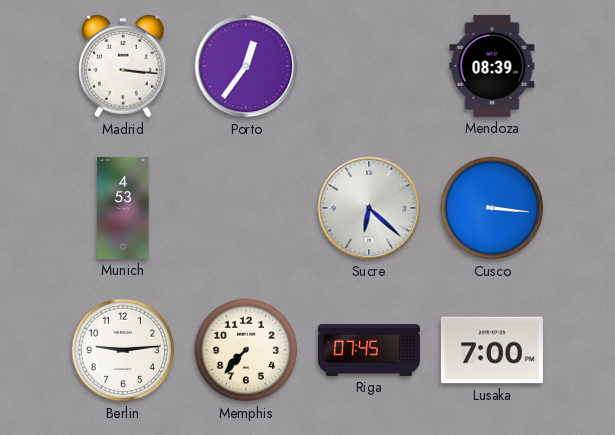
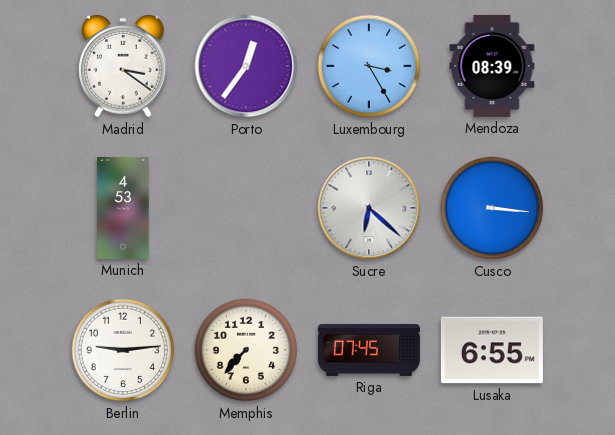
Madrid: 3:16 -> 3:21 (123, 67)
Luxembourg: none -> 3:25 (369, 66)
Lusaka: 7:00 -> 6:55 (492, 350)
